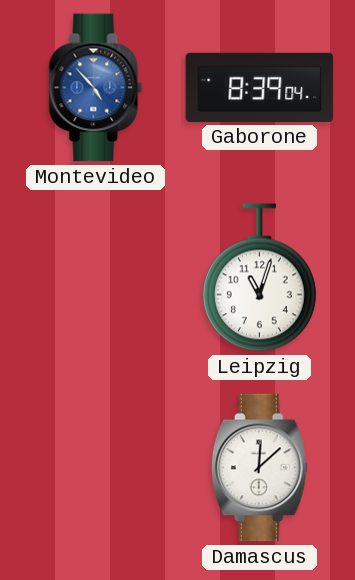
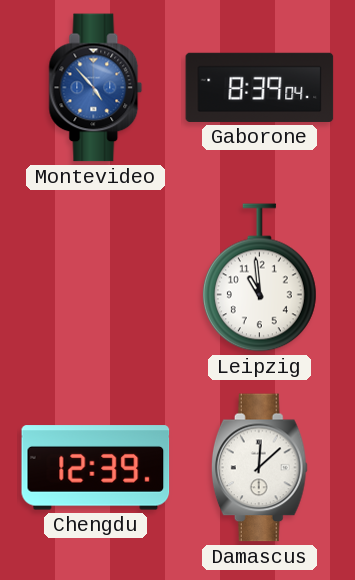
Leipzig: 11:03 -> 10:59 (259, 278)
Chengdu: none -> 12:39 (96, 468)
